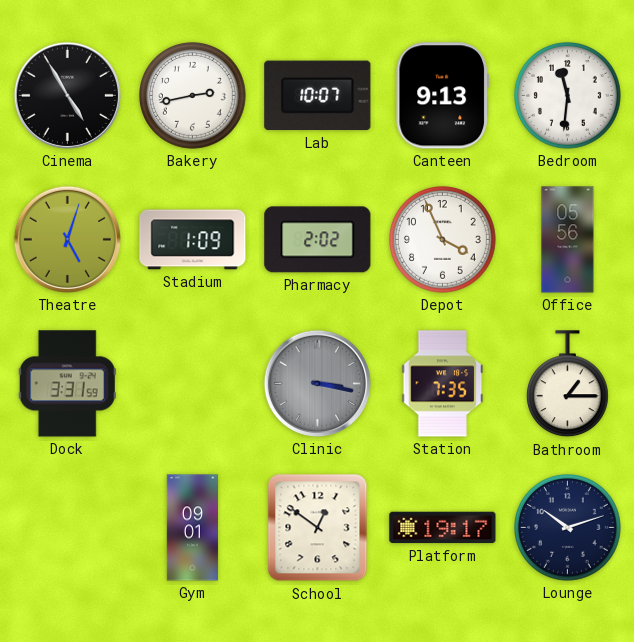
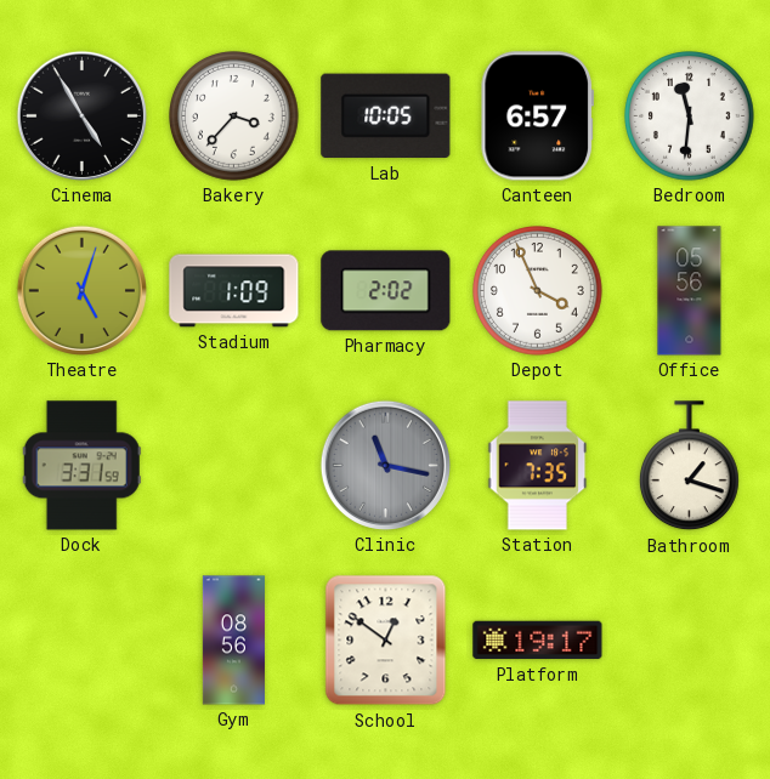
Bakery: 2:43 -> 3:37 (234, 116)
Lab: 10:07 -> 10:05 (386, 116)
Canteen: 9:13 -> 6:57 (537, 116)
Clinic: 3:17 -> 11:17 (385, 465)
Bathroom: 1:15 -> 1:18 (689, 466)
Gym: 09:01 -> 08:56 (233, 641)
Lounge: 10:12 -> none (568, 528)
